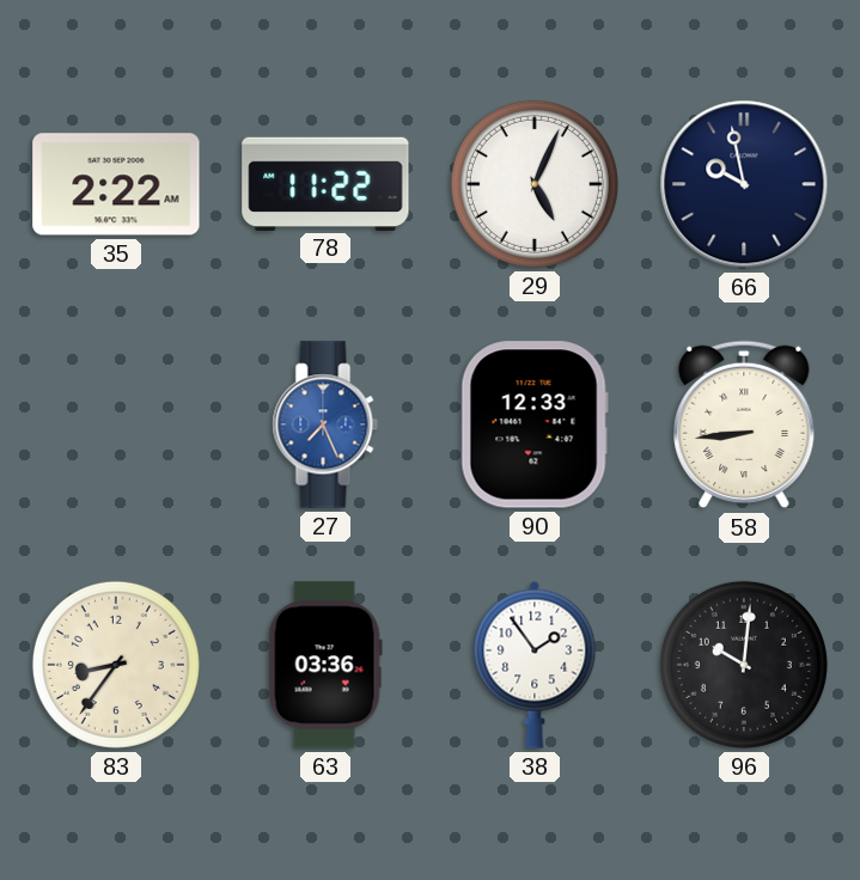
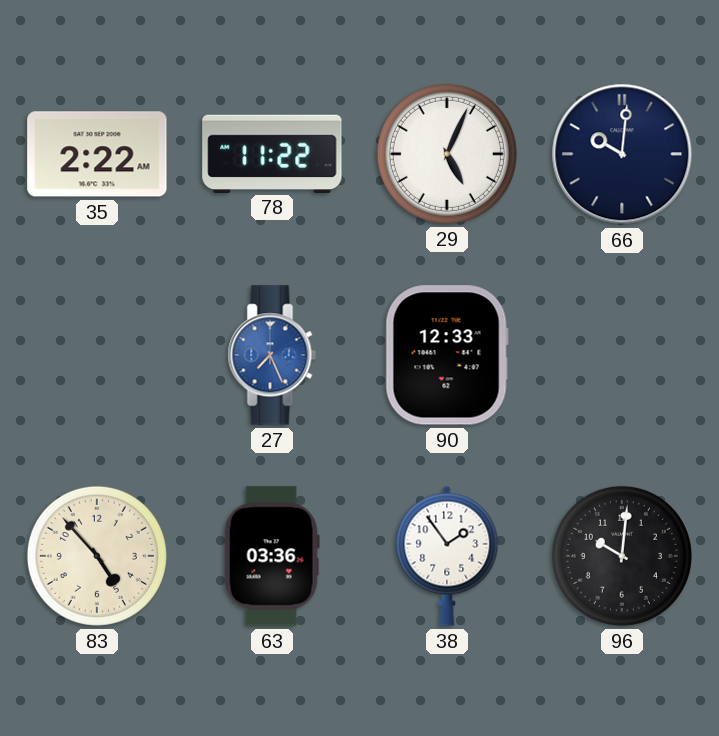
66: 9:58 -> 10:01 (622, 154)
58: 8:44 -> none (744, 424)
83: 8:36 -> 4:53 (97, 556)
